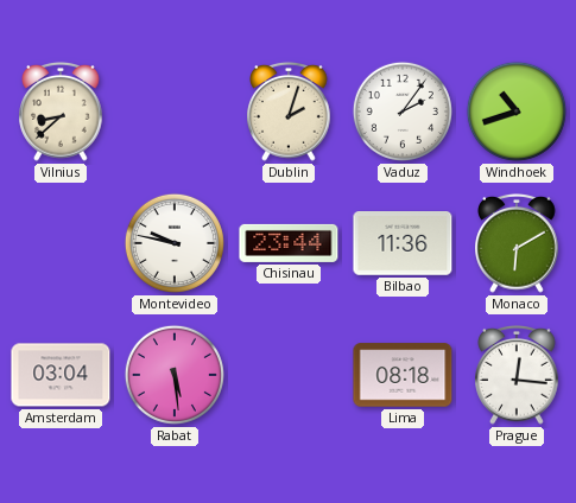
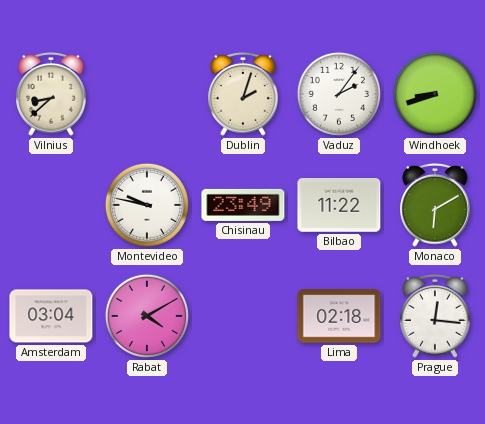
Windhoek: 10:42 -> 8:42 (435, 94)
Chisinau: 23:44 -> 23:49 (243, 205)
Bilbao: 11:36 -> 11:22 (339, 206)
Rabat: 5:29 -> 4:10 (147, 316)
Lima: 08:18 -> 02:18 (339, 316)
